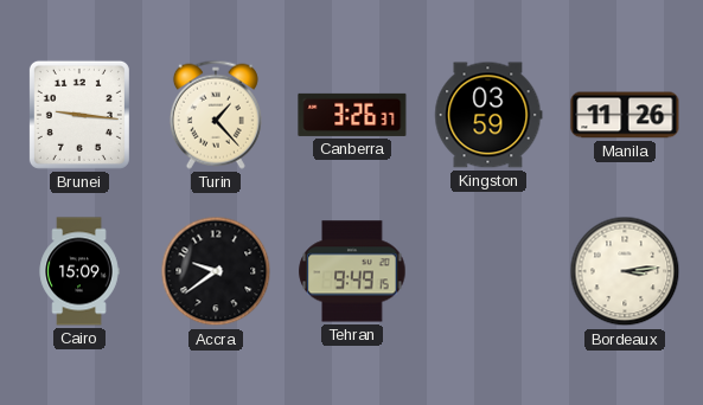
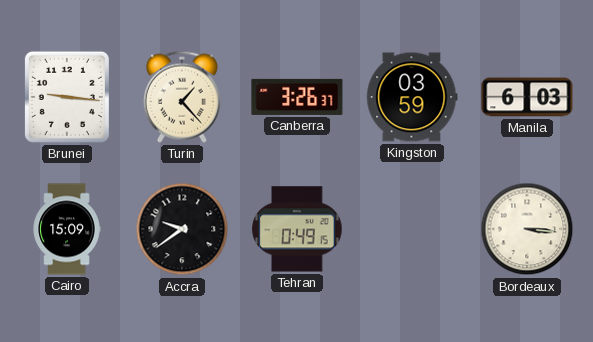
Manila: 11:26 -> 6:03 (527, 97)
Tehran: 9:49 -> 0:49 (297, 229)
Bordeaux: 3:14 -> 3:16 (527, 229)
